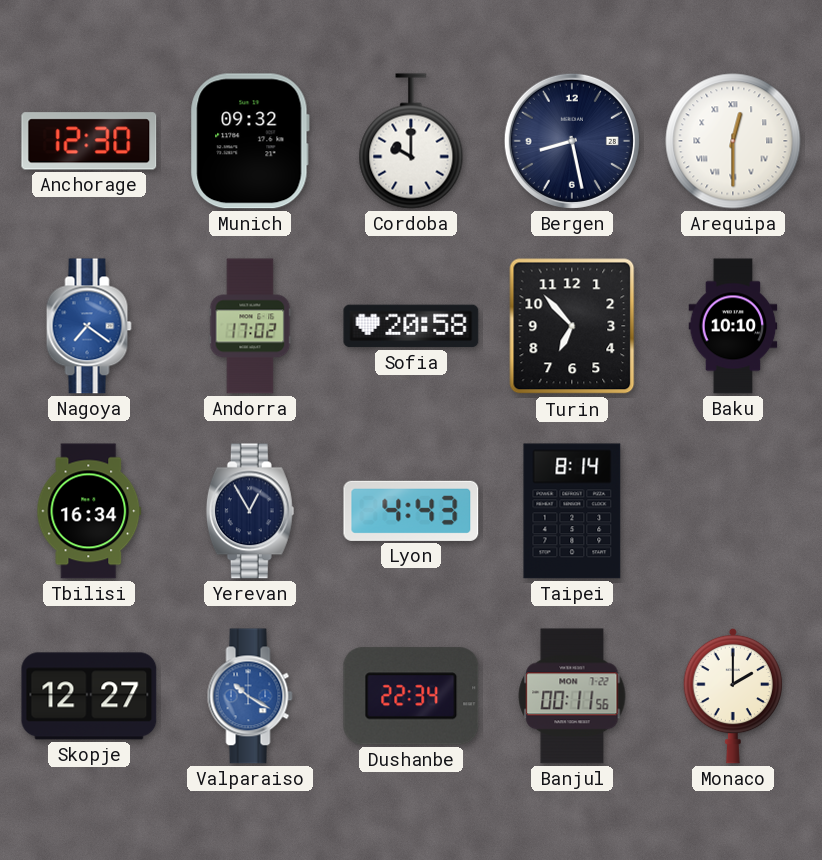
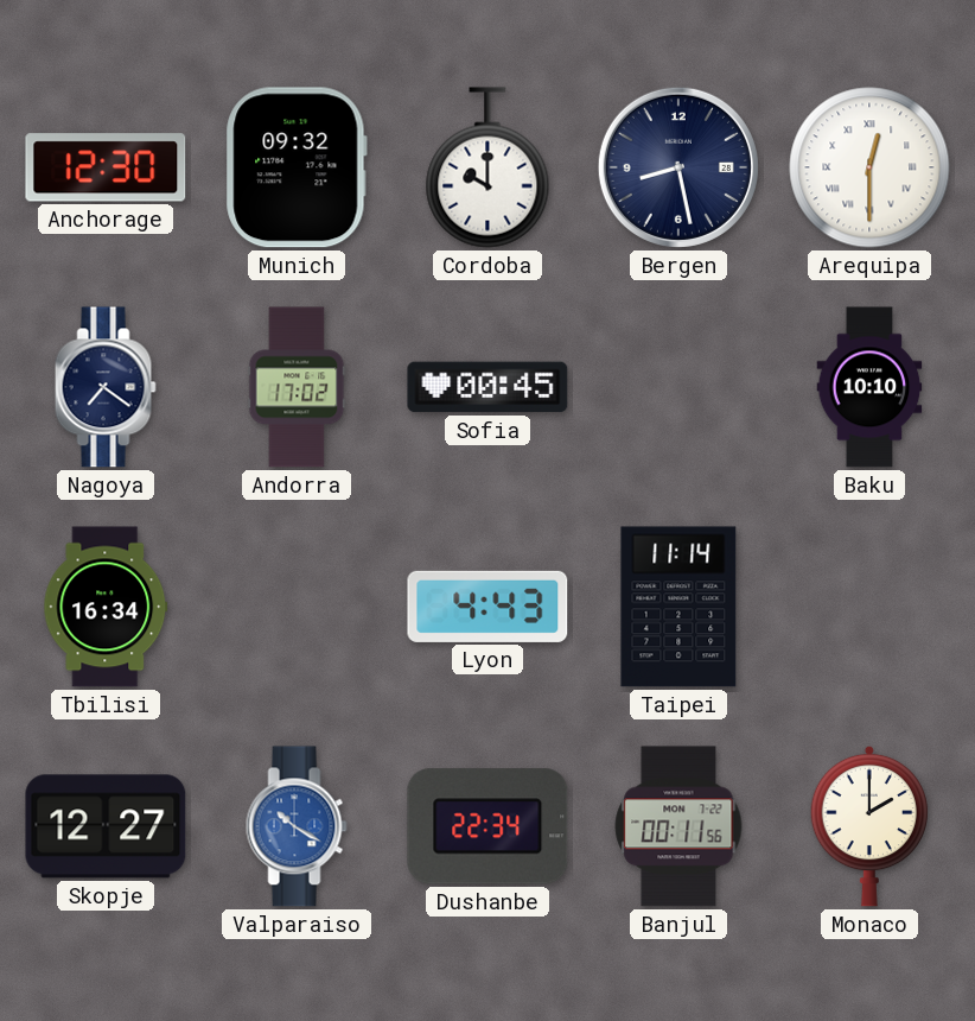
Nagoya dial: blue -> navy (106, 387)
Sofia: 20:58 -> 00:45 (487, 387)
Turin: 6:53 -> none (572, 326)
Yerevan: 12:55 -> none (250, 511)
Taipei: 8:14 -> 11:14 (678, 607)
